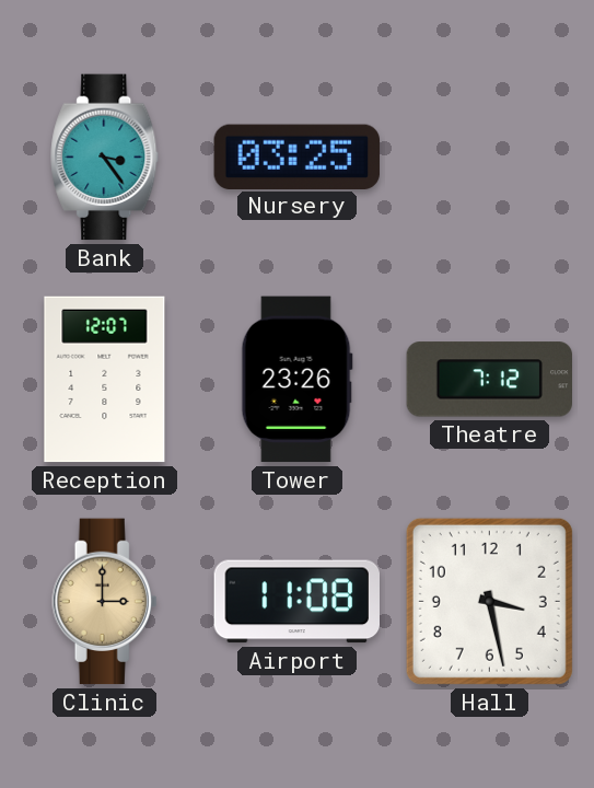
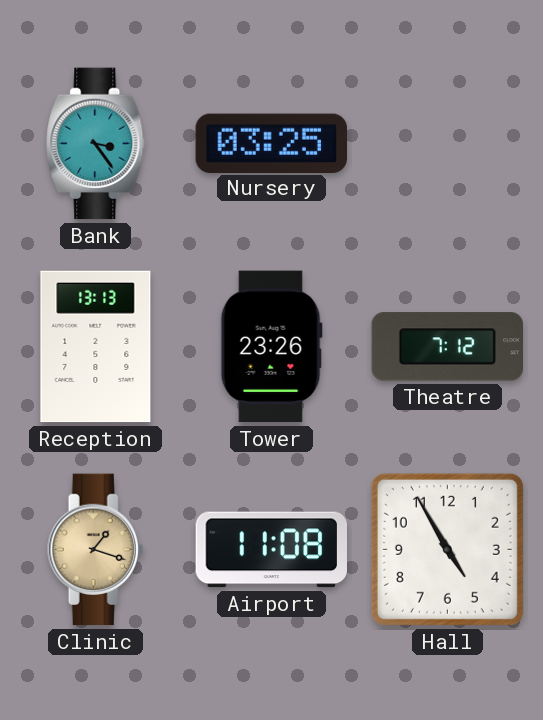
Reception: 12:07 -> 13:13 (96, 347)
Clinic: 3:00 -> 1:18 (96, 550)
Hall: 3:28 -> 4:55 (447, 549)
